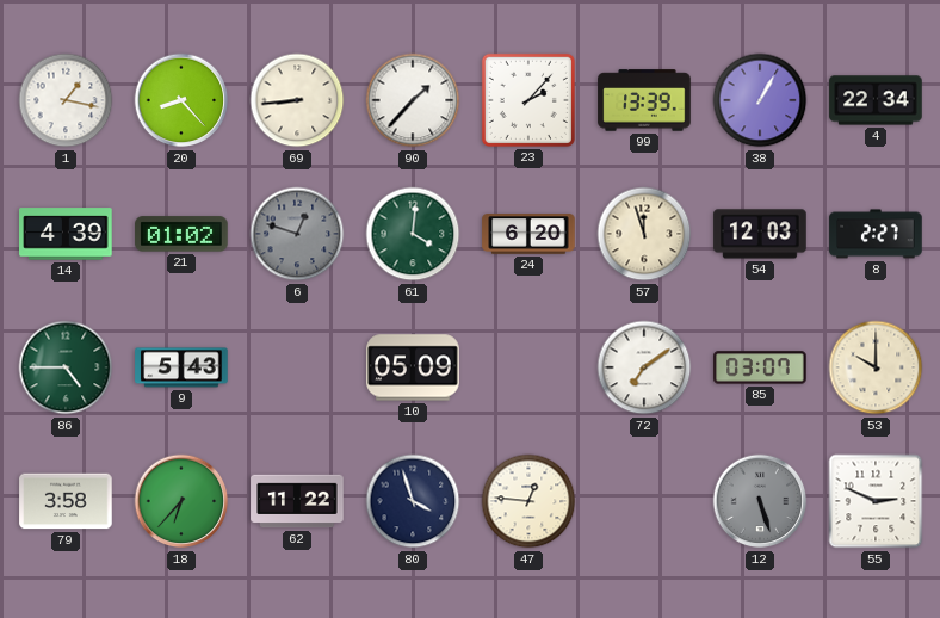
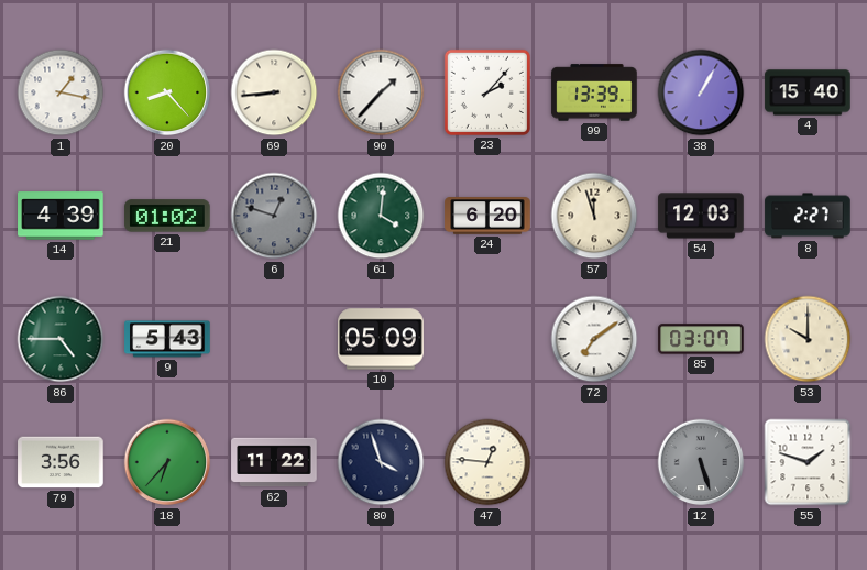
4: 22:34 -> 15:40 (808, 92)
79: 3:58 -> 3:56 (61, 462)
55: 2:49 -> 1:48 (808, 462)
